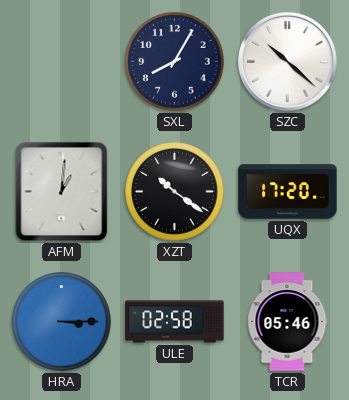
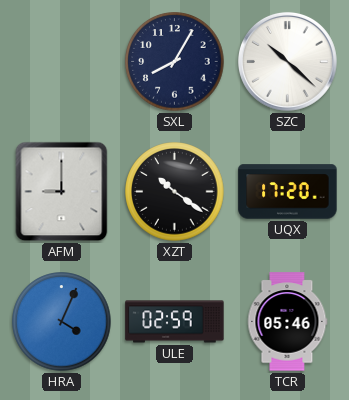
AFM: 1:01 -> 9:00 (62, 192)
HRA: 3:15 -> 4:04 (62, 322)
ULE: 02:58 -> 02:59 (175, 322)
